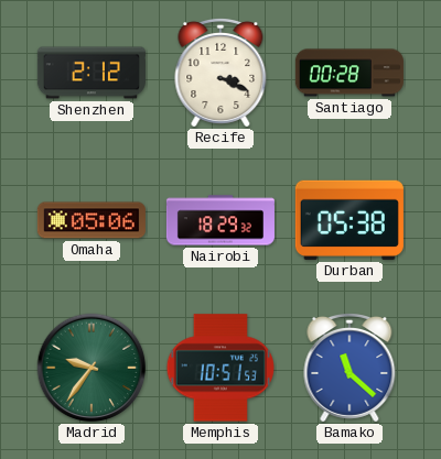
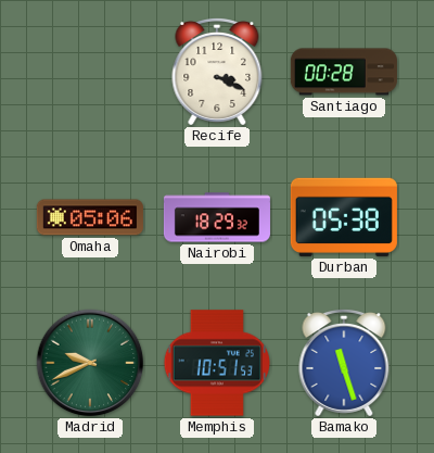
Shenzhen: 2:12 -> none (92, 73)
Madrid: 9:36 -> 9:41 (90, 363)
Bamako: 11:22 -> 11:27 (344, 363)
